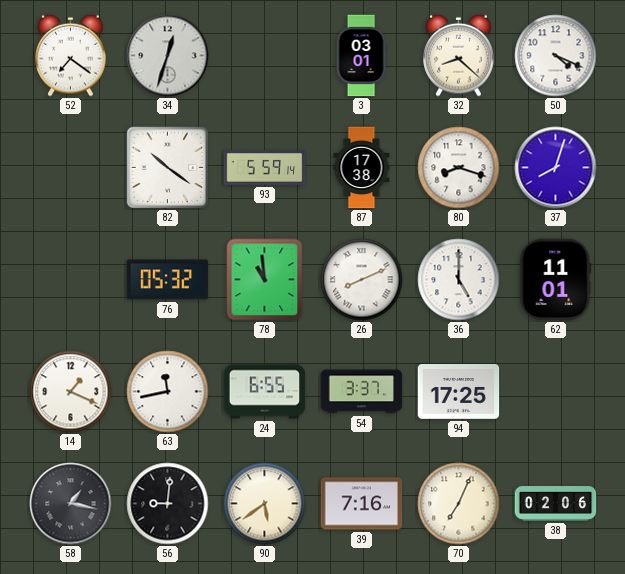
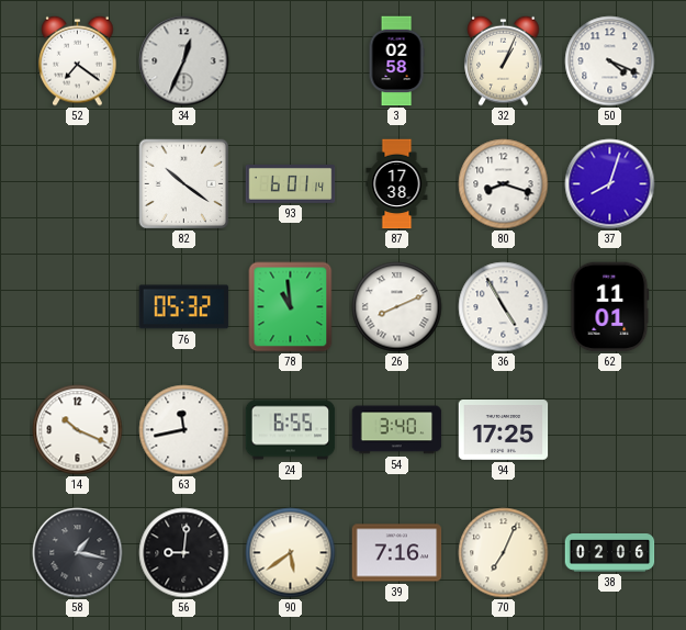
34: 12:33 -> 12:34 (184, 61)
3: 03:01 -> 02:58 (396, 61)
32: 8:22 -> 1:04 (504, 60)
93: 5:59 -> 6:01 (291, 184)
36: 5:00 -> 4:55 (504, 307)
14: 1:19 -> 10:19 (78, 430)
54: 3:37 -> 3:40 (397, 430)
